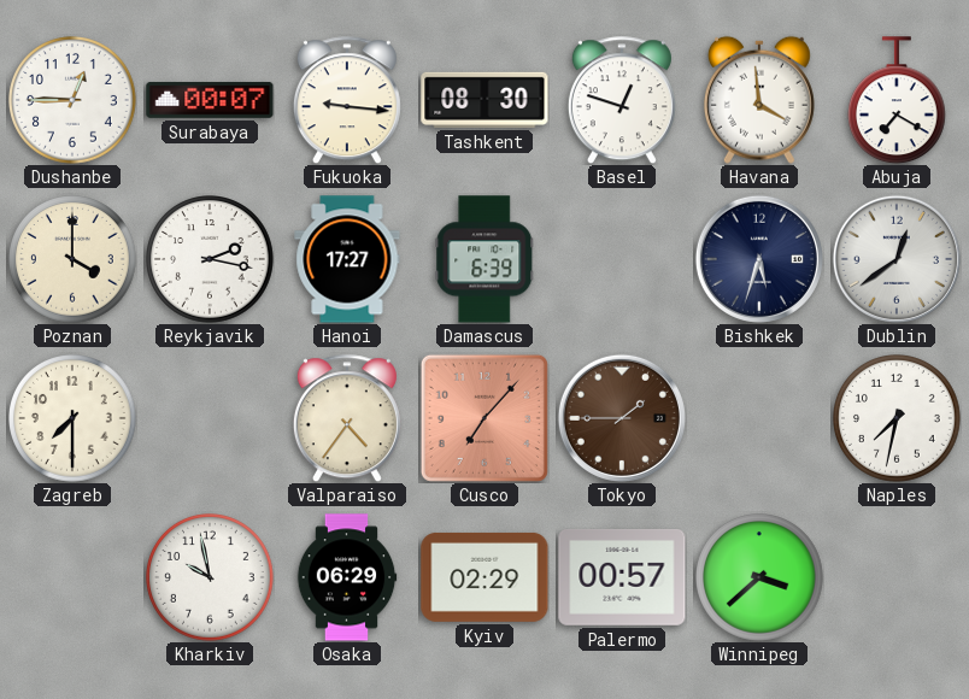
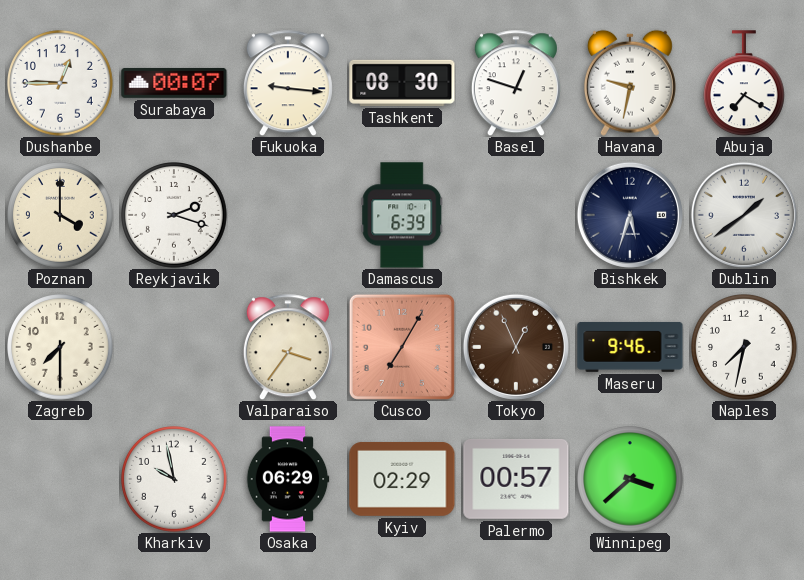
Havana: 3:59 -> 9:32 (630, 83)
Reykjavik: 2:17 -> 2:18 (175, 216)
Hanoi: 17:27 -> none (347, 259)
Dublin: 12:39 -> 1:39 (744, 215)
Valparaiso: 4:36 -> 3:36 (288, 347)
Cusco: 7:07 -> 7:05 (402, 347)
Tokyo: 1:45 -> 12:56 (516, 347)
Maseru: none -> 9:46 (630, 347)
